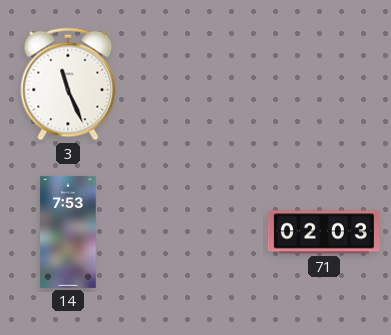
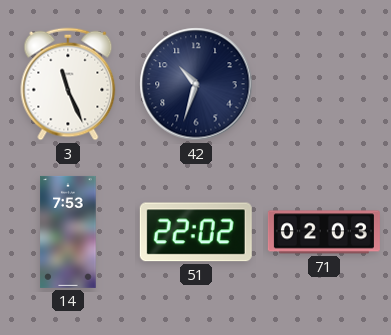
42: none -> 10:33 (196, 84)
51: none -> 22:02 (196, 232)
